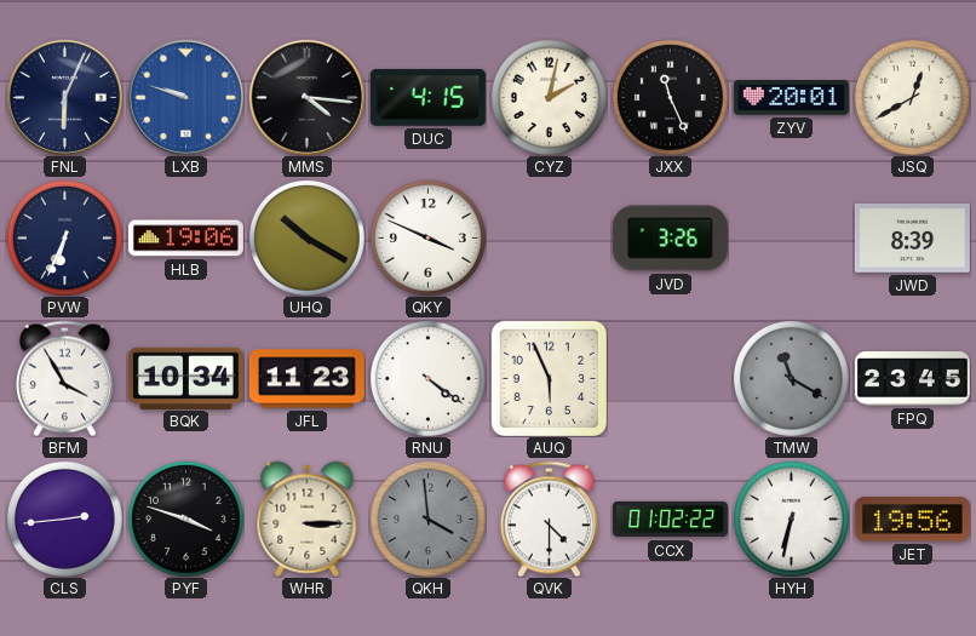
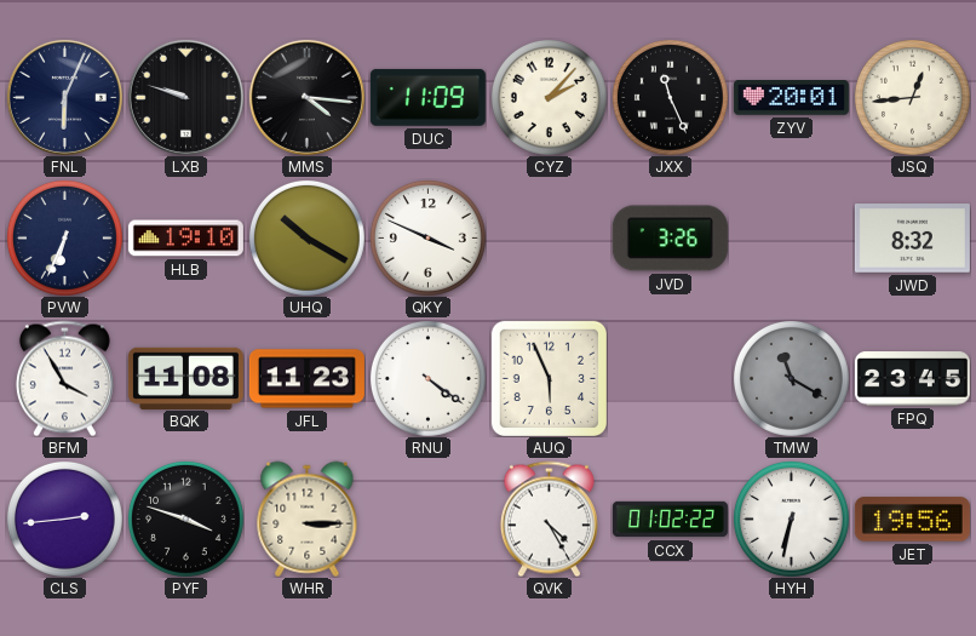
LXB dial: blue -> black (185, 97)
DUC: 4:15 -> 11:09 (427, 97)
CYZ: 2:02 -> 2:07 (549, 97)
JSQ: 12:40 -> 12:44 (912, 97)
HLB: 19:06 -> 19:10 (185, 239)
JWD: 8:39 -> 8:32 (912, 239)
BQK: 10:34 -> 11:08 (185, 378)
QKH: 3:59 -> none (427, 518)
QVK: 4:30 -> 4:25 (549, 518)
